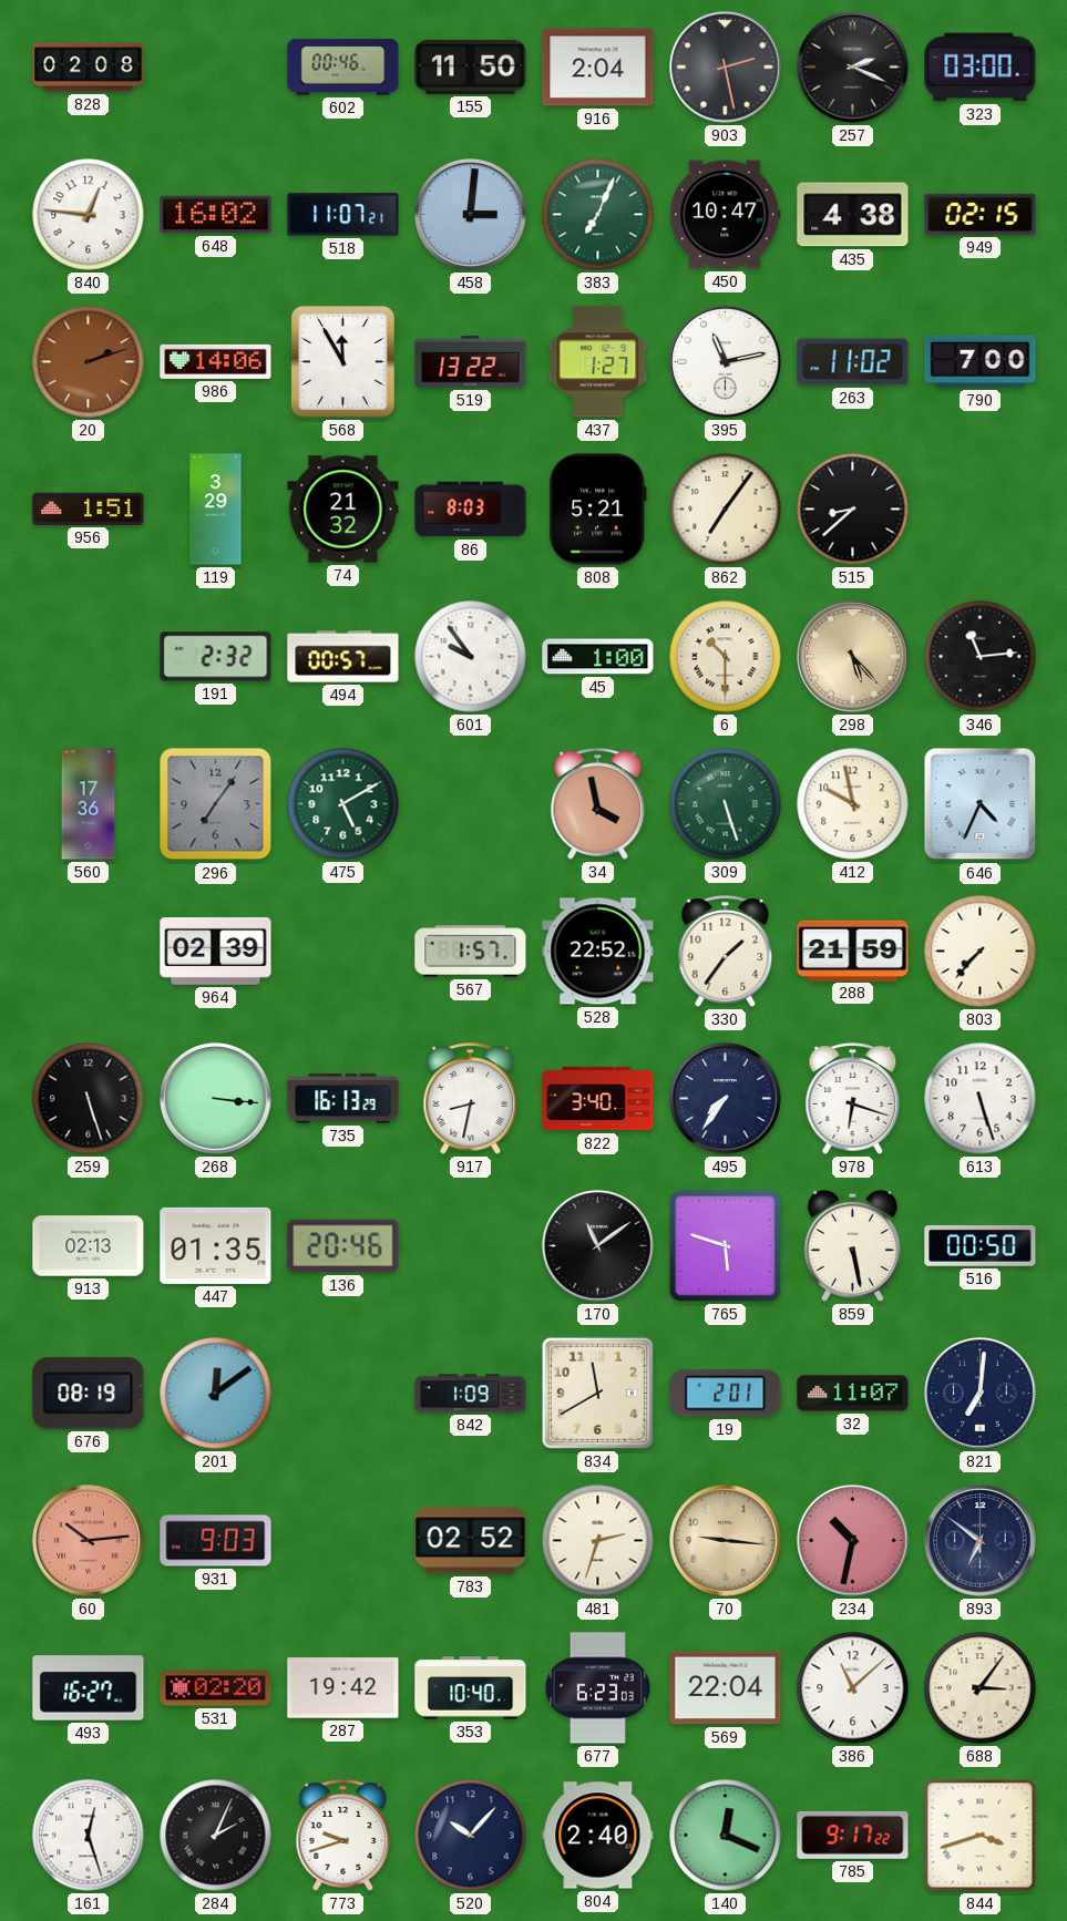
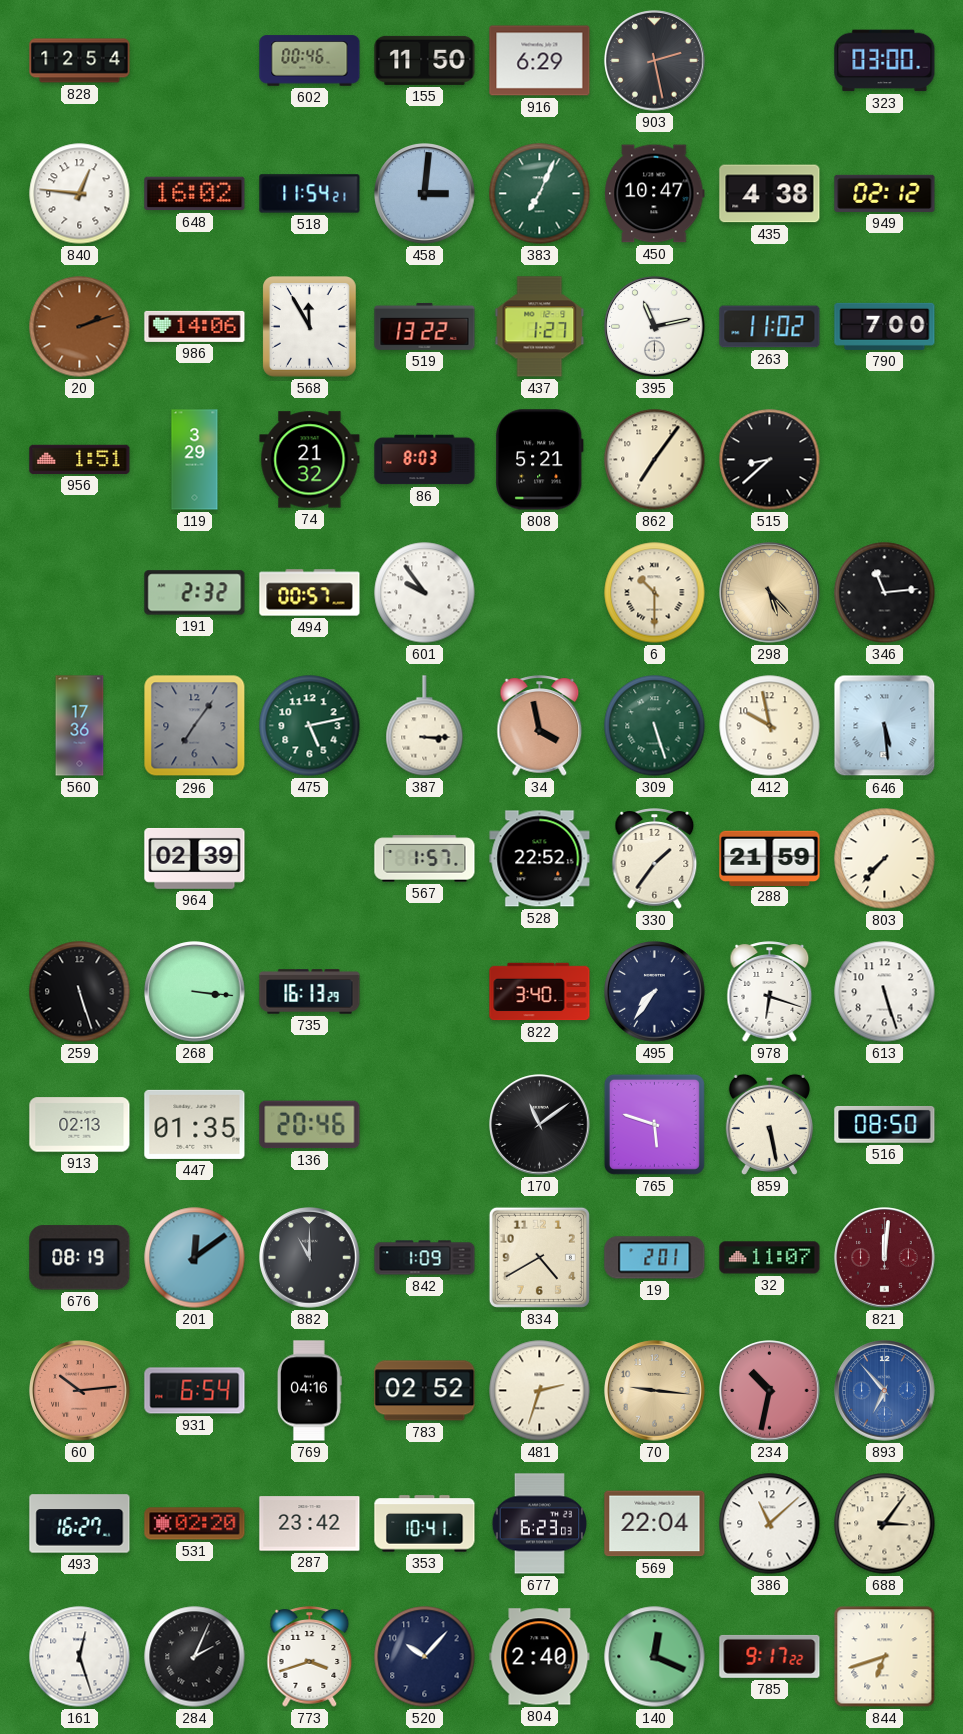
828: 02:08 -> 12:54 (80, 61)
916: 2:04 -> 6:29 (540, 61)
257: 2:19 -> none (853, 68)
518: 11:07 -> 11:54 (310, 194)
949: 02:15 -> 02:12 (885, 193)
45: 1:00 -> none (598, 657)
475: 5:10 -> 5:13 (310, 726)
387: none -> 3:15 (425, 726)
646: 4:34 -> 5:29 (885, 726)
917: 8:32 -> none (471, 1099)
516: 00:50 -> 08:50 (885, 1124)
882: none -> 11:00 (310, 1258)
834: 11:40 -> 4:40 (539, 1257)
821: 7:01 -> 12:01 (885, 1258)
821 dial: navy -> burgundy (885, 1258)
931: 9:03 -> 6:54 (195, 1391)
769: none -> 04:16 (309, 1391)
893: 6:51 -> 6:53 (885, 1391)
893 dial: navy -> blue (885, 1391)
287: 19:42 -> 23:42 (310, 1524)
353: 10:40 -> 10:41 (425, 1524)
773: 9:42 -> 3:42 (310, 1657)
844: 3:42 -> 6:42 (885, 1657)
